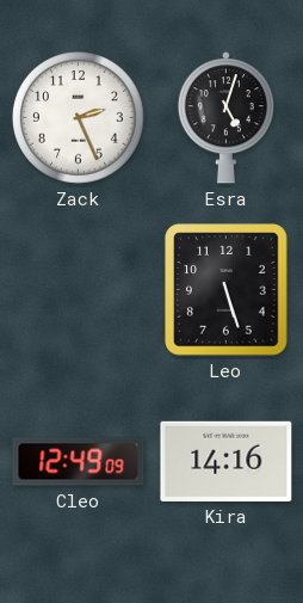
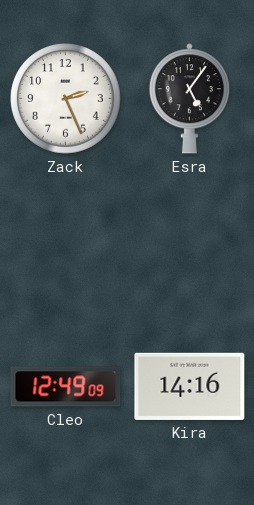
Esra: 5:03 -> 5:06 (189, 99)
Leo: 5:27 -> none (227, 290)
